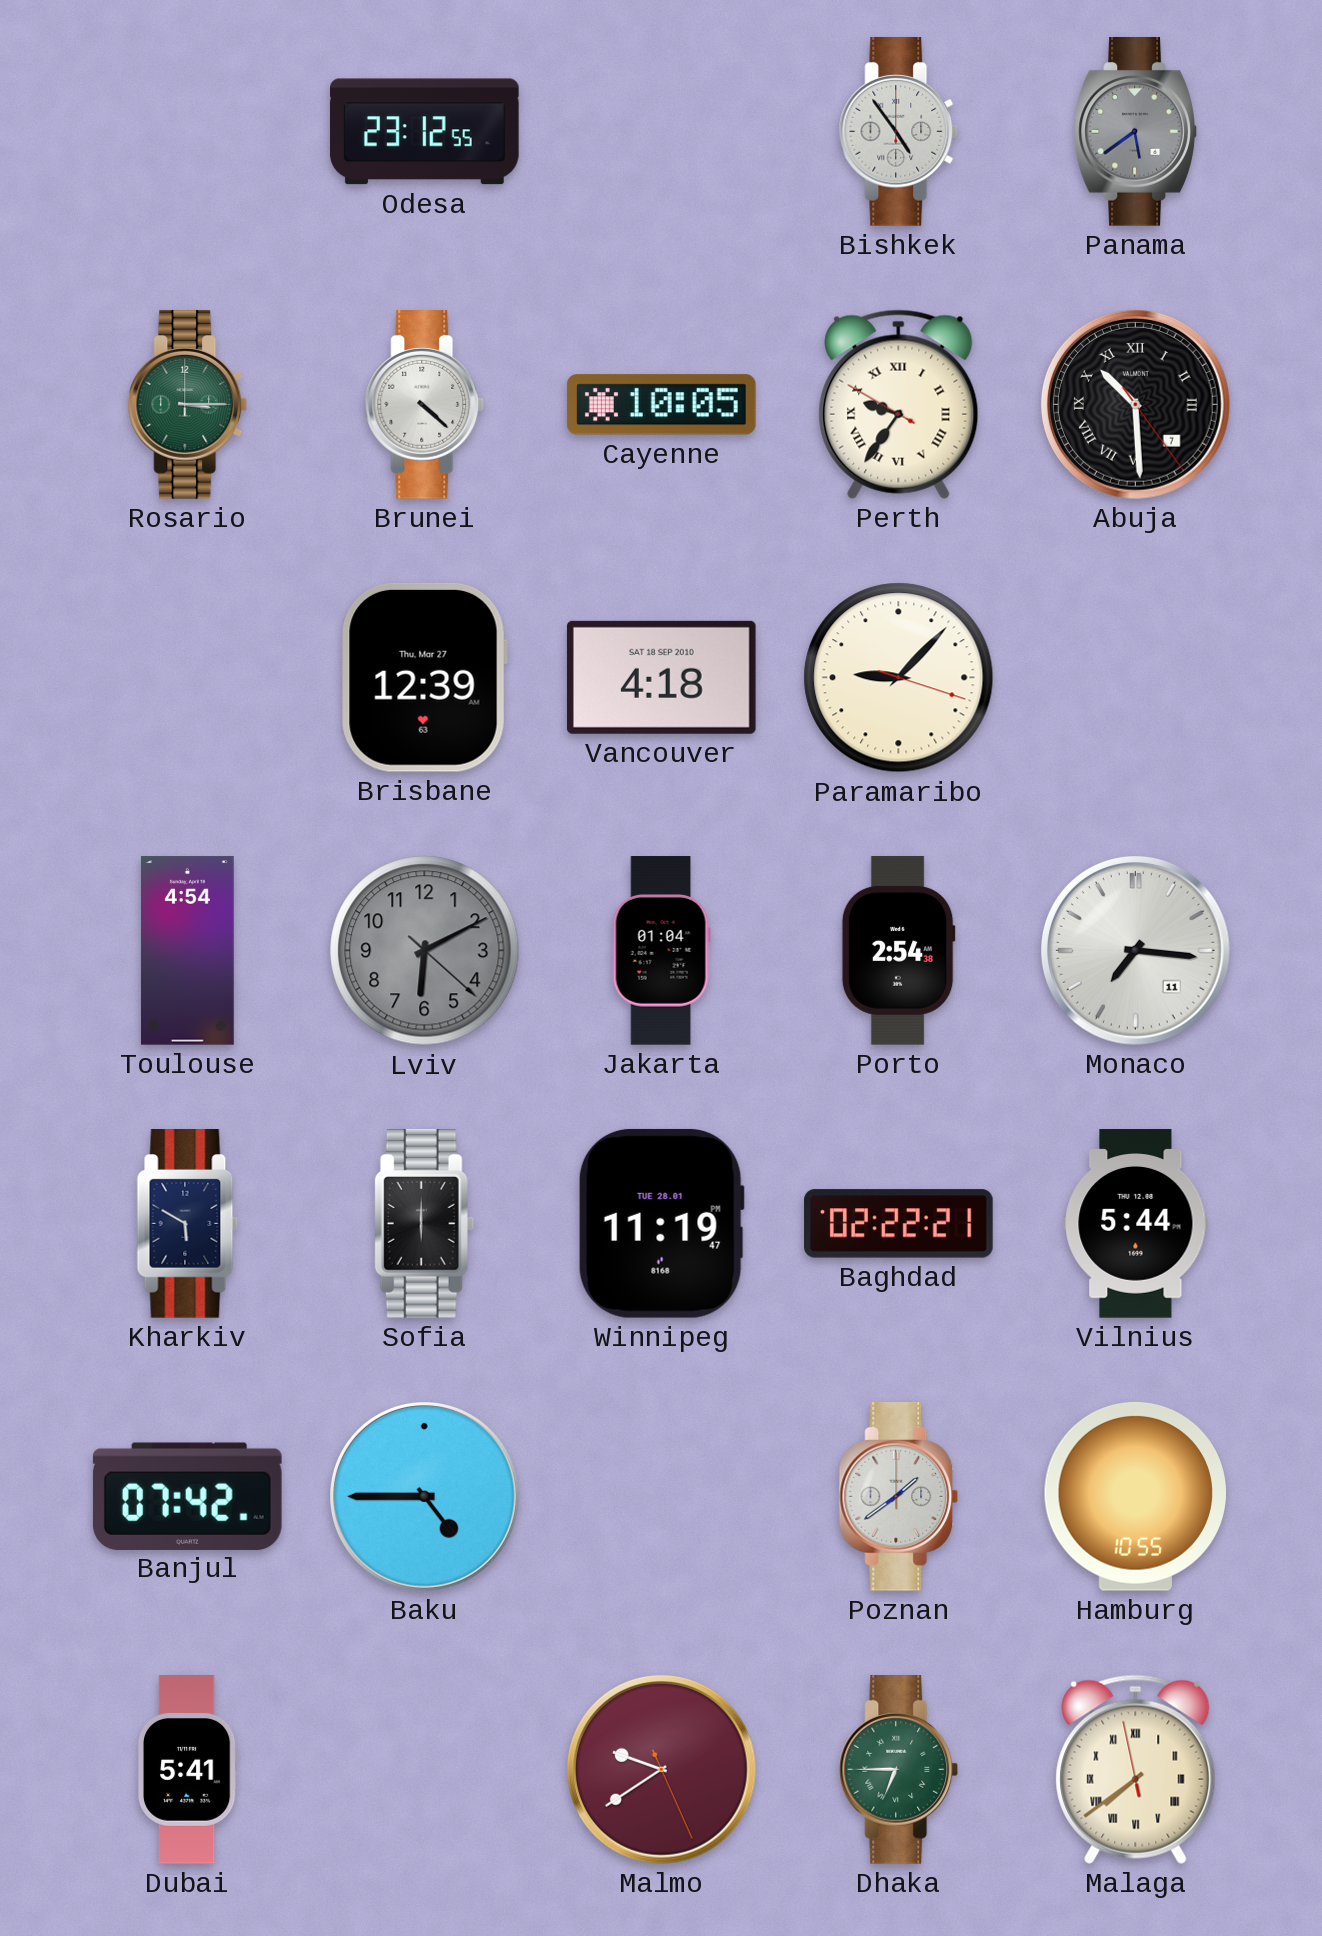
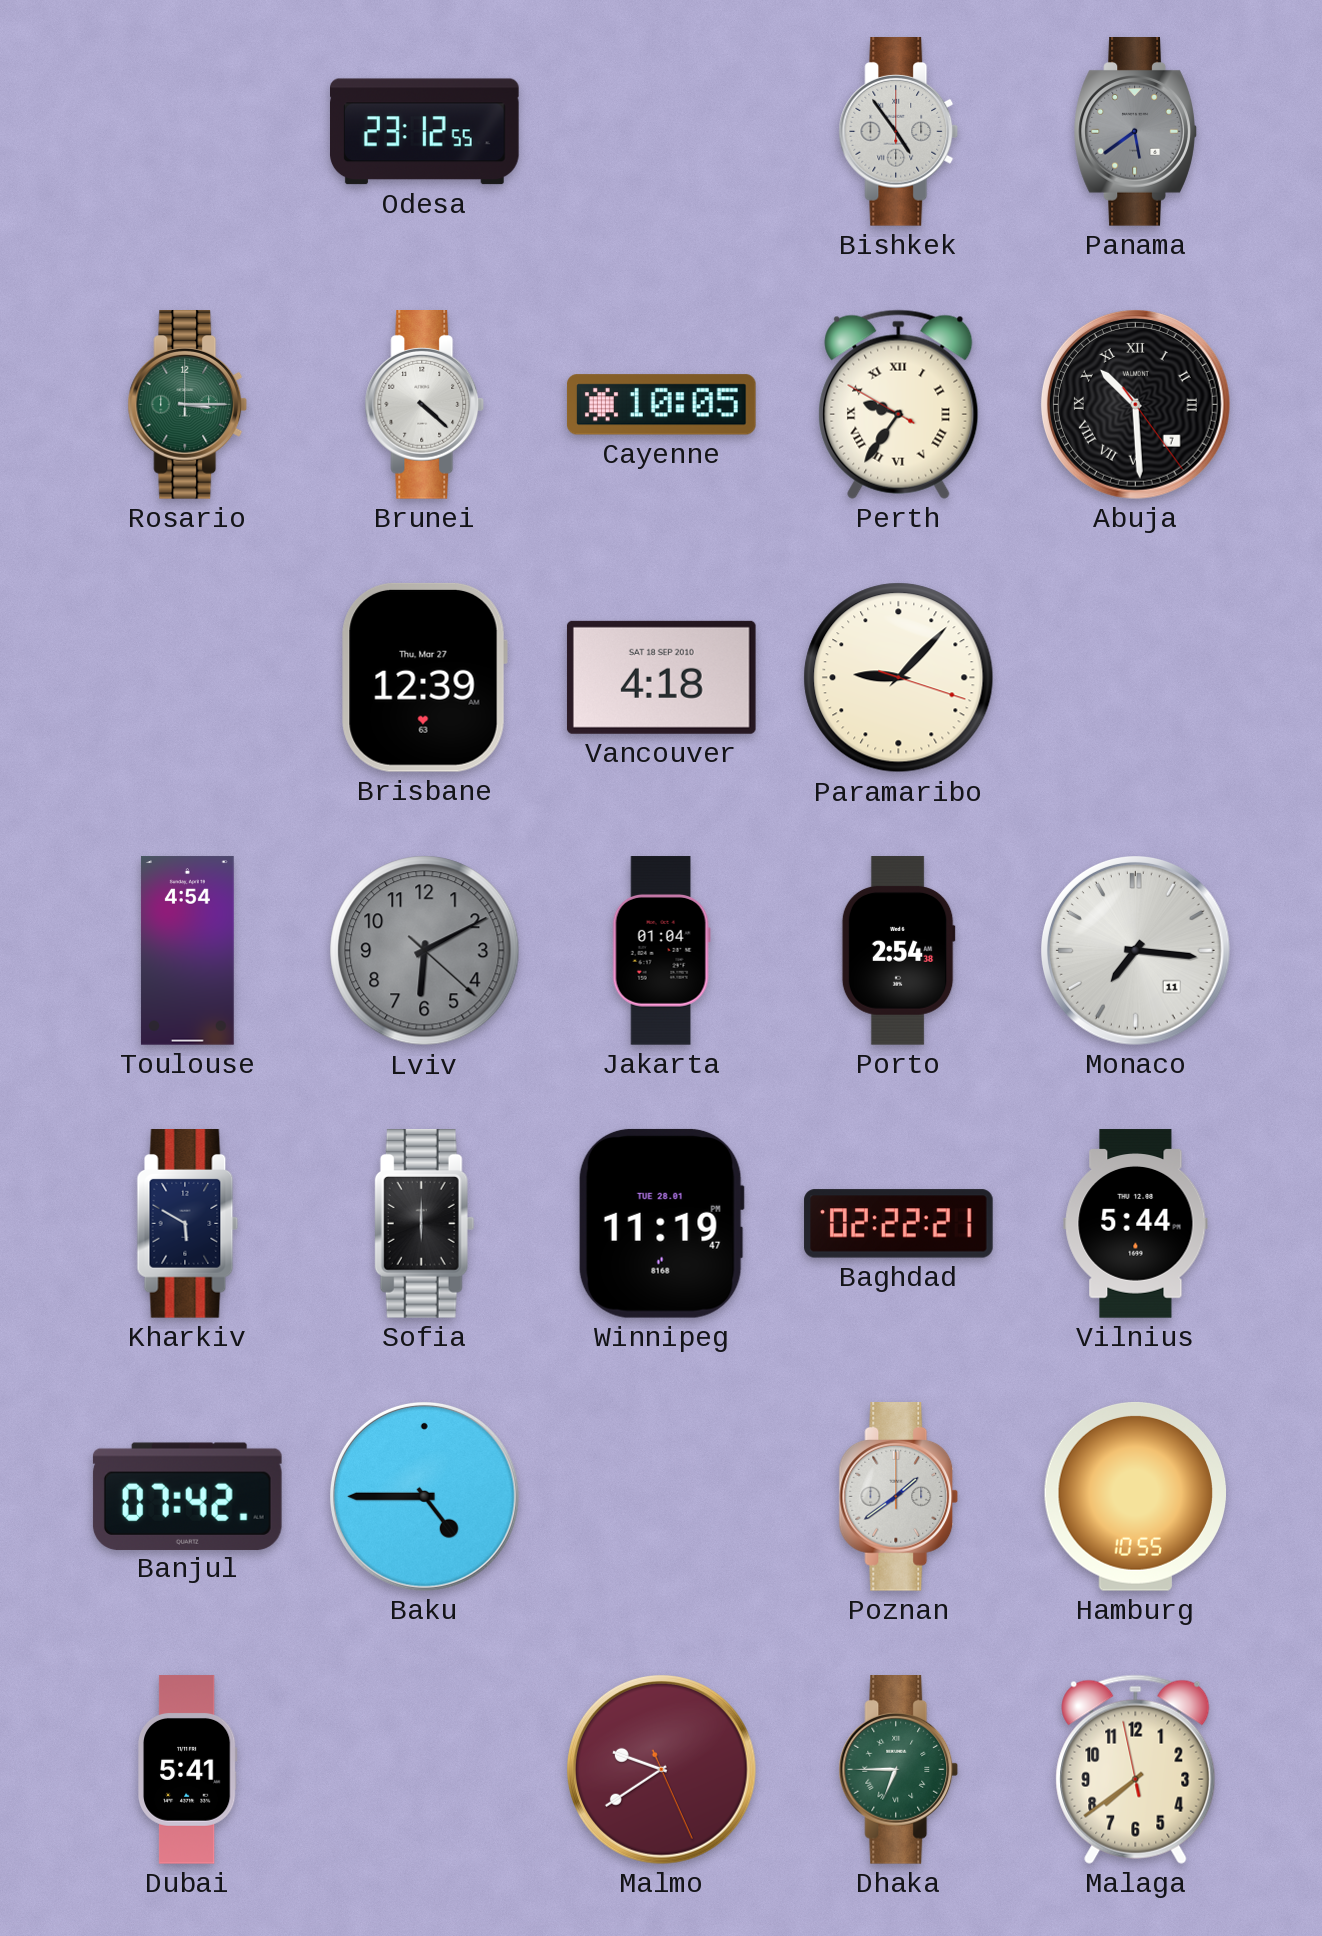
Malaga numerals: Roman -> Arabic (1136, 1769)
